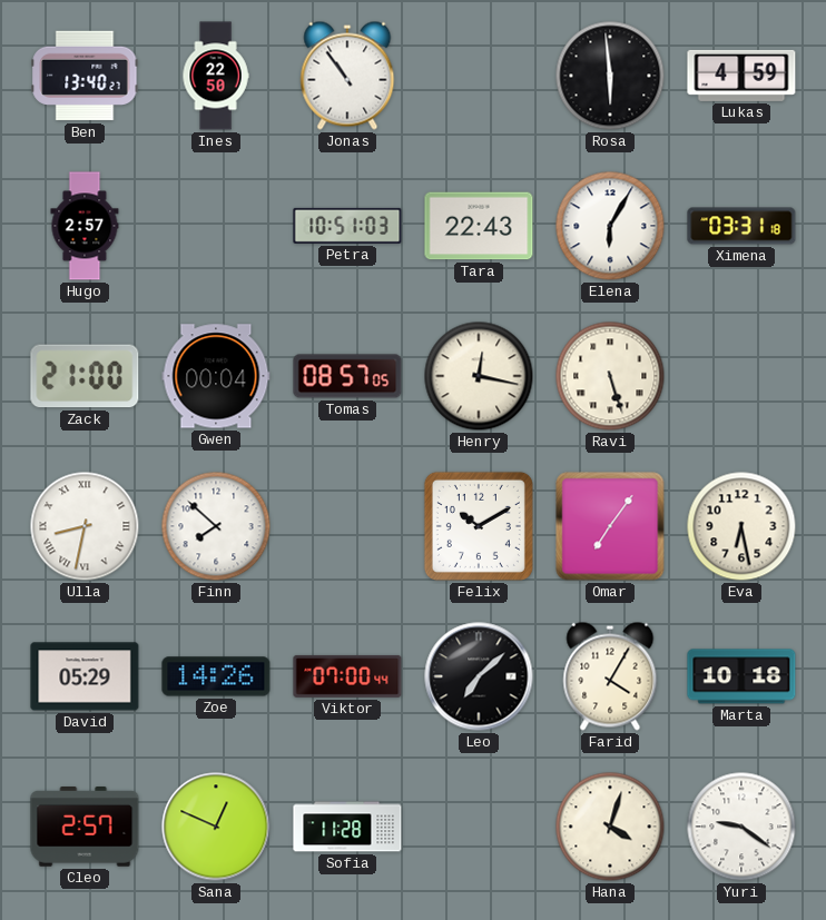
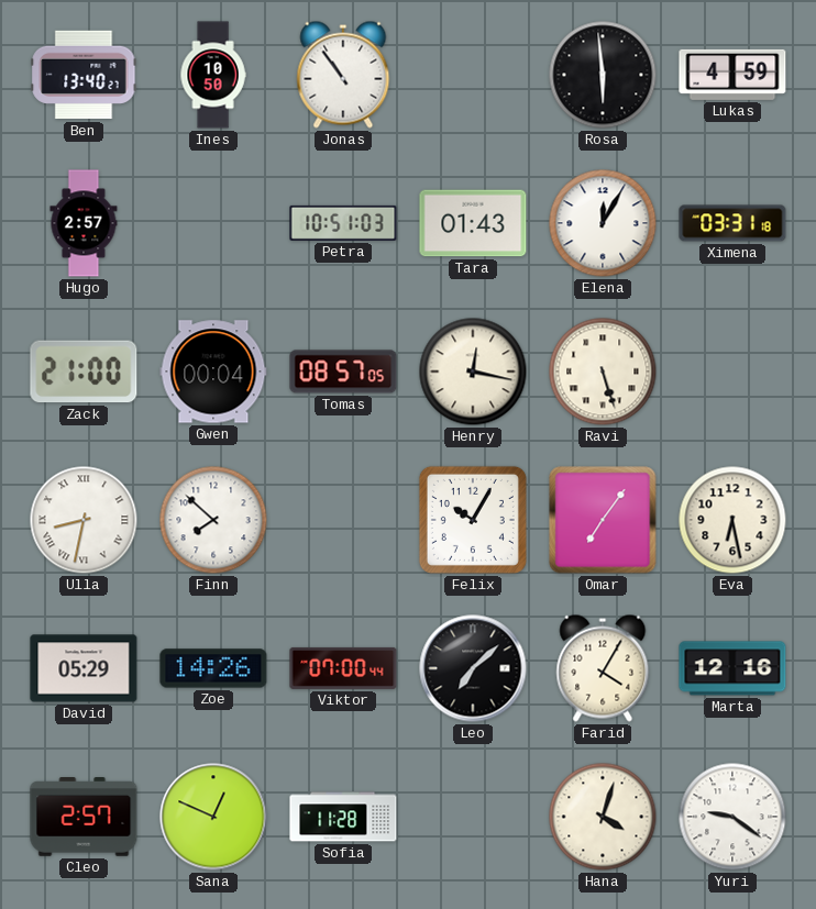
Ines: 22:50 -> 10:50 (213, 75)
Tara: 22:43 -> 01:43 (473, 223)
Elena: 6:05 -> 12:05 (603, 223)
Felix: 10:10 -> 10:05 (473, 520)
Marta: 10:18 -> 12:16 (732, 668)
